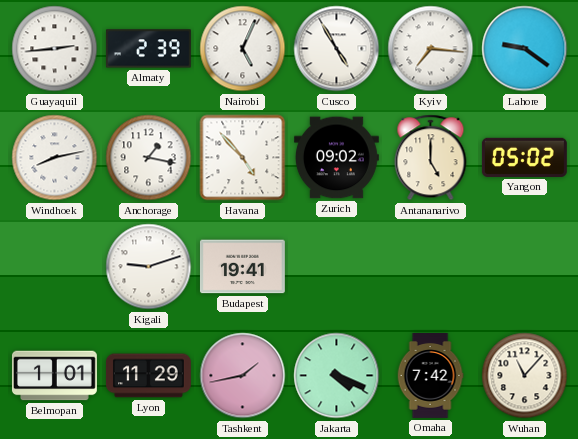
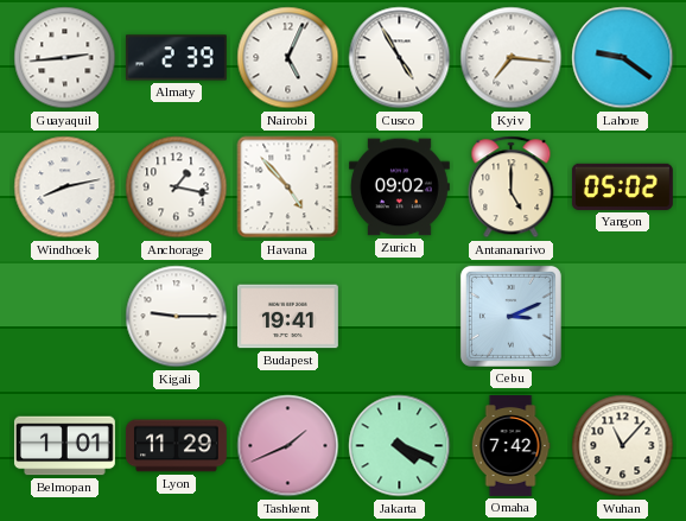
Kigali: 9:12 -> 9:15 (177, 317)
Cebu: none -> 3:11 (510, 316)
Tashkent: 1:43 -> 1:41 (288, 446)
